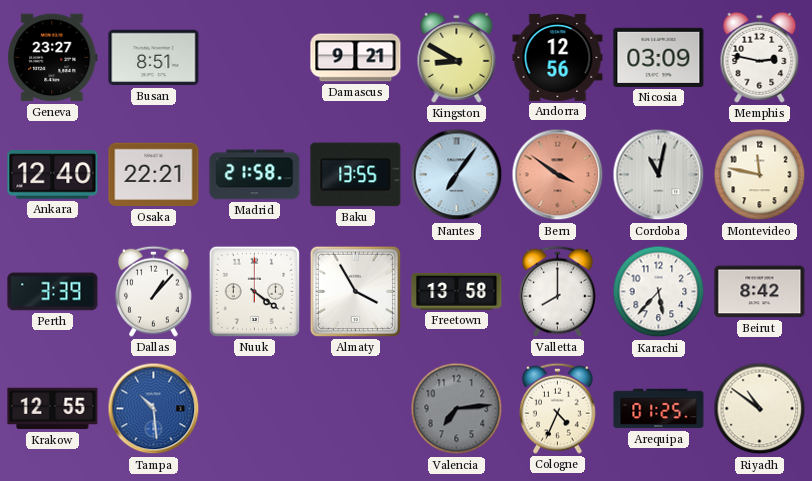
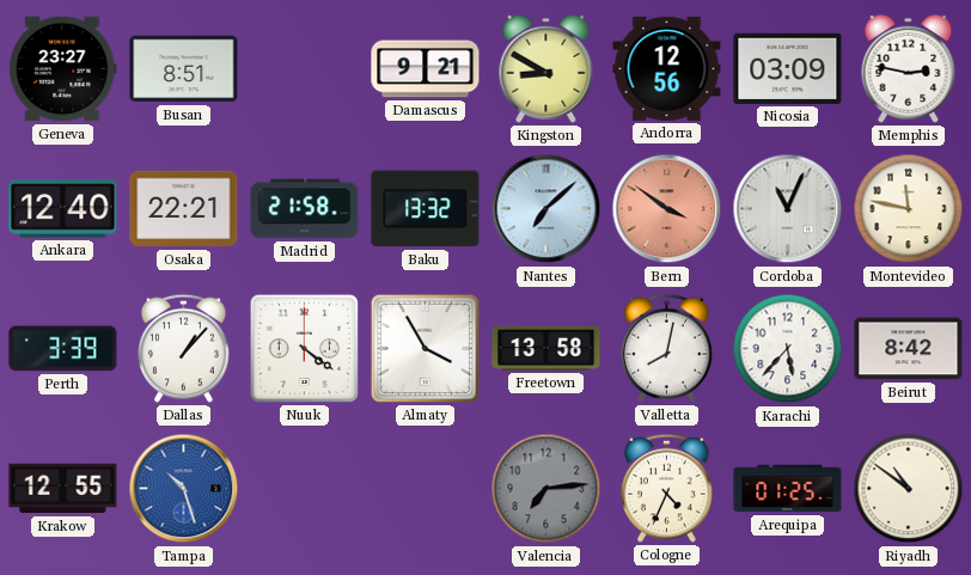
Baku: 13:55 -> 13:32 (426, 209)
Nantes: 7:06 -> 7:08 (546, 209)
Cordoba: 11:02 -> 11:04 (788, 209)
Valletta: 8:00 -> 8:02 (667, 348)
Tampa: 10:29 -> 10:27 (184, 489)
